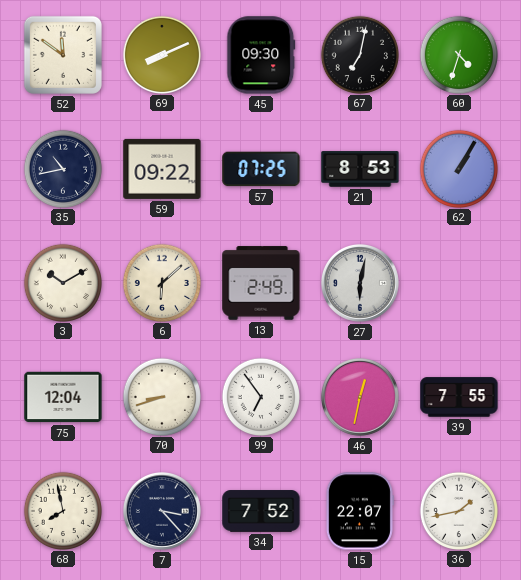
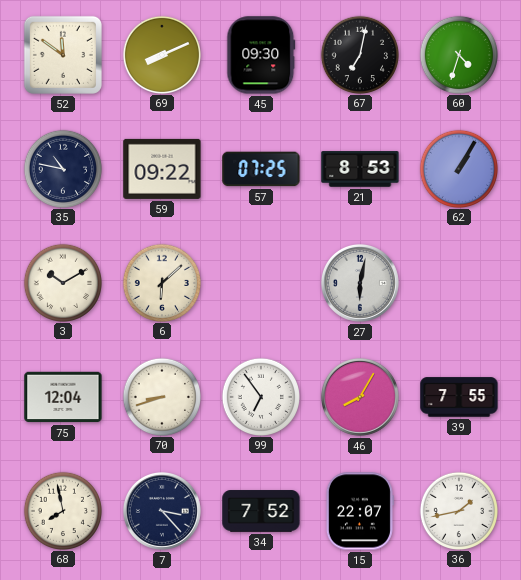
35: 10:43 -> 10:47 (62, 168)
13: 2:49 -> none (261, 283)
46: 12:32 -> 8:05 (360, 397)
